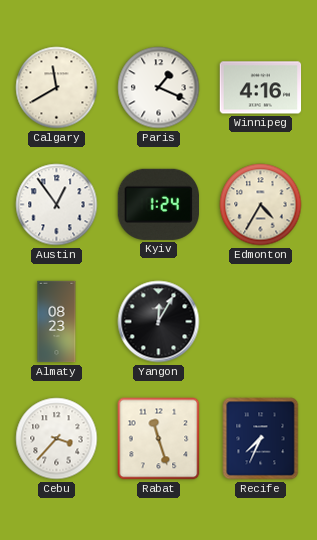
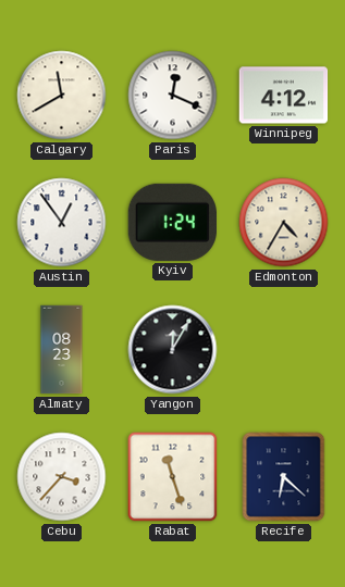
Paris: 1:19 -> 12:19 (173, 96)
Winnipeg: 4:16 -> 4:12 (284, 96)
Recife: 7:34 -> 6:22 (284, 477)
